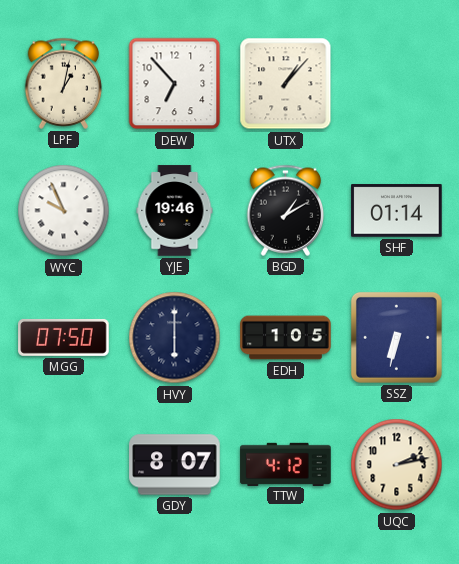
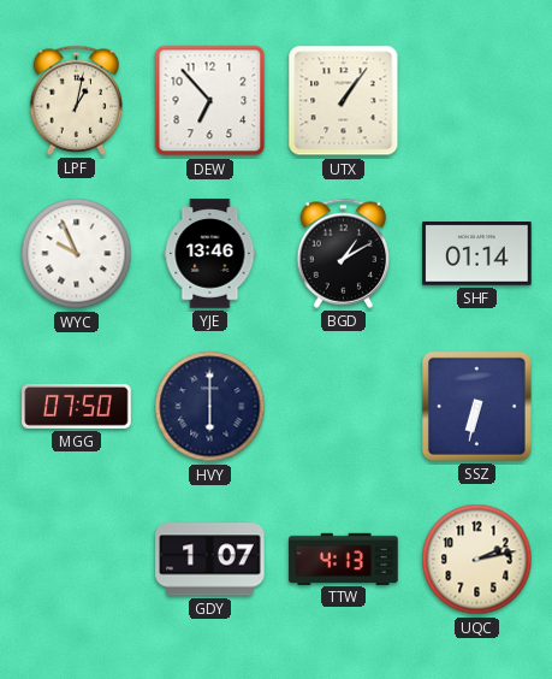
UTX: 1:07 -> 1:06 (344, 101)
YJE: 19:46 -> 13:46 (210, 254)
EDH: 1:05 -> none (286, 338)
GDY: 8:07 -> 1:07 (210, 560)
TTW: 4:12 -> 4:13 (344, 559)
